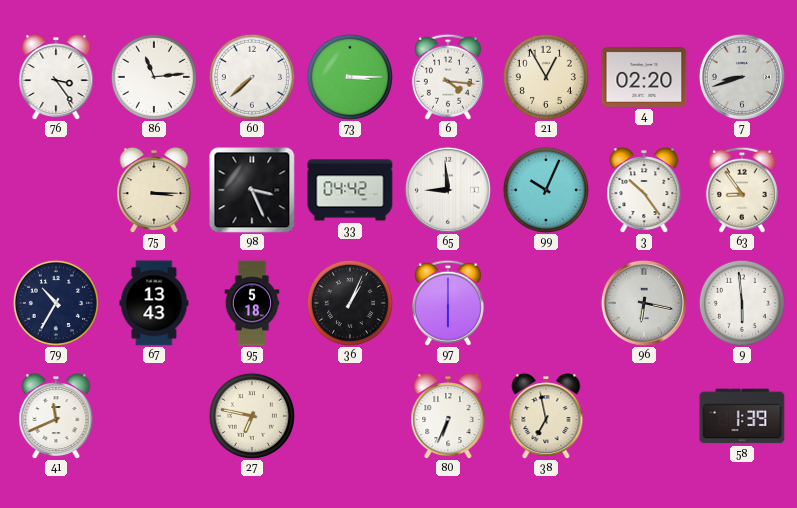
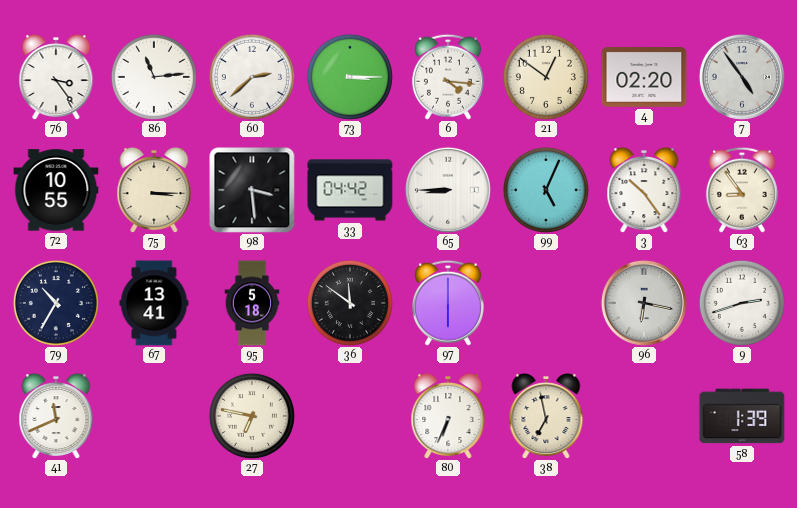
60: 7:38 -> 2:38 (252, 77)
21: 12:55 -> 12:51 (546, 77)
7: 8:42 -> 4:54 (742, 77)
72: none -> 10:55 (56, 190)
98: 3:26 -> 3:29 (252, 190)
65: 8:59 -> 8:45 (448, 190)
99: 10:04 -> 5:04 (546, 190)
67: 13:43 -> 13:41 (154, 303)
36: 1:04 -> 11:51 (350, 303)
9: 5:59 -> 2:42 (742, 303)
